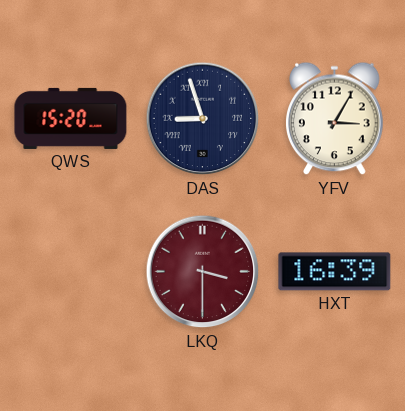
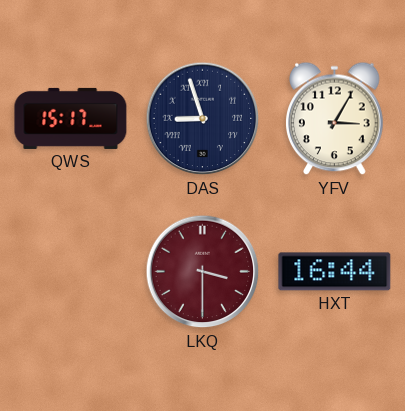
QWS: 15:20 -> 15:17 (71, 118)
HXT: 16:39 -> 16:44 (335, 272)
